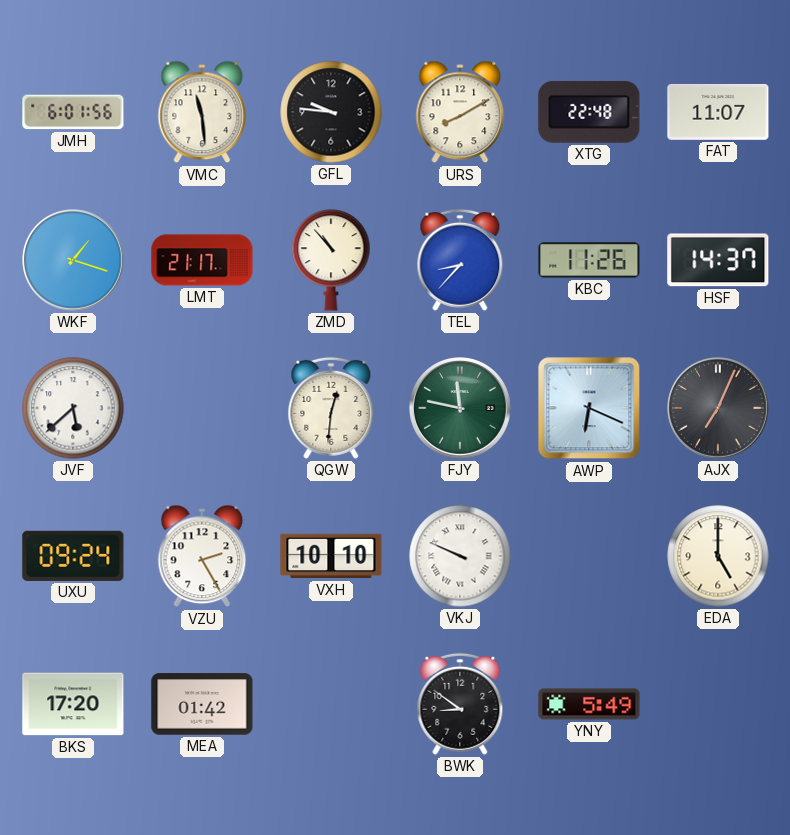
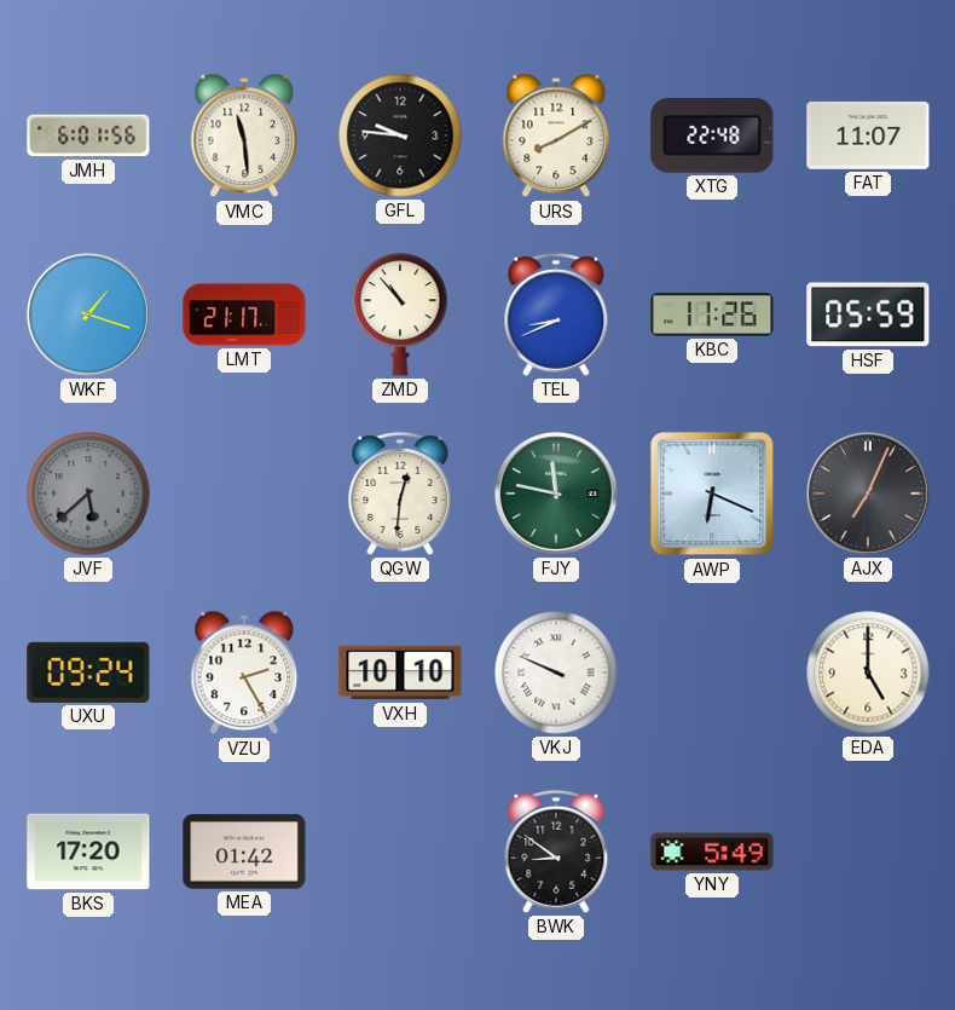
TEL: 8:37 -> 8:41 (556, 314)
HSF: 14:37 -> 05:59 (868, 314)
JVF dial: white -> grey (88, 494)
